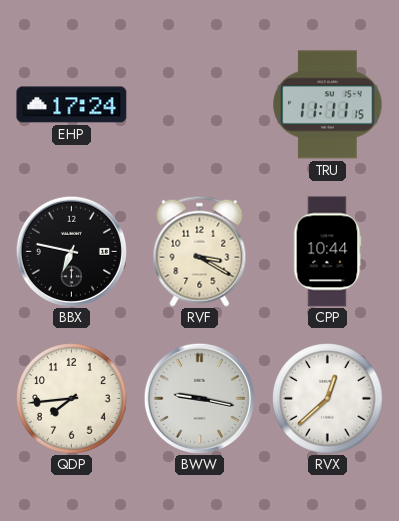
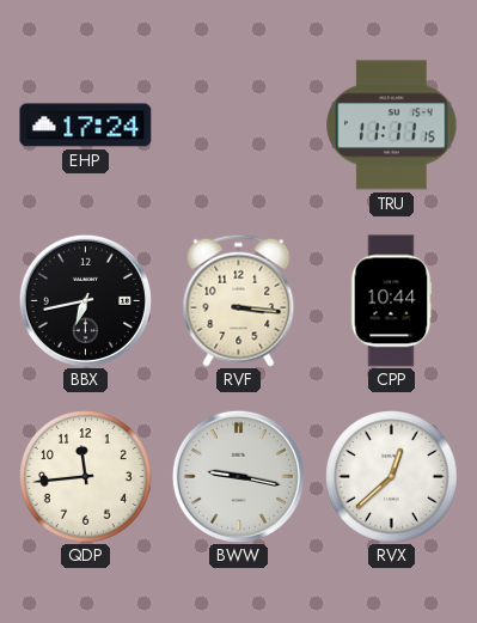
BBX: 6:47 -> 6:43 (85, 300)
RVF: 3:20 -> 3:16 (239, 300)
QDP: 7:44 -> 11:44 (86, 477)
